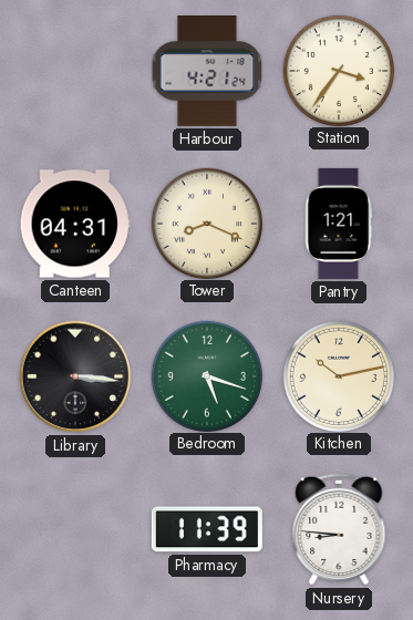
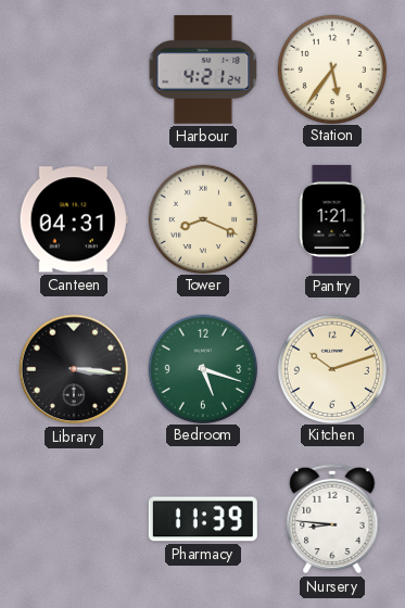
Station: 3:36 -> 5:36 (331, 68)
Kitchen: 10:13 -> 10:12 (331, 368)
